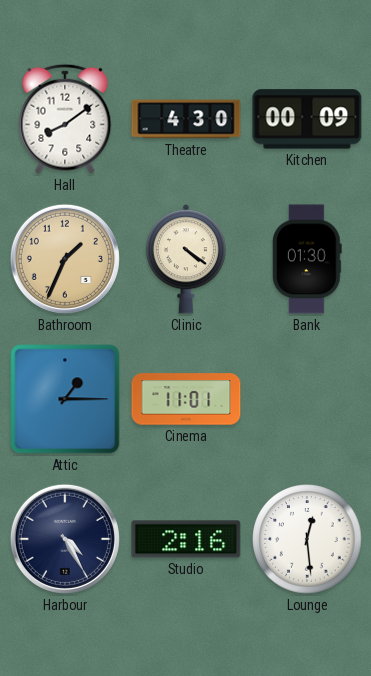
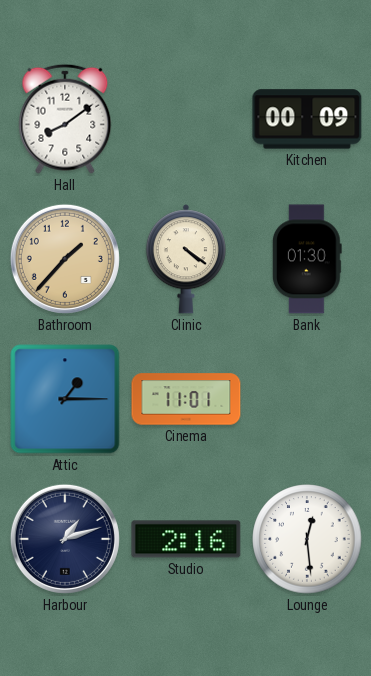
Theatre: 4:30 -> none (186, 119)
Bathroom: 1:34 -> 1:37 (65, 259)
Harbour: 4:25 -> 1:12 (65, 539)
